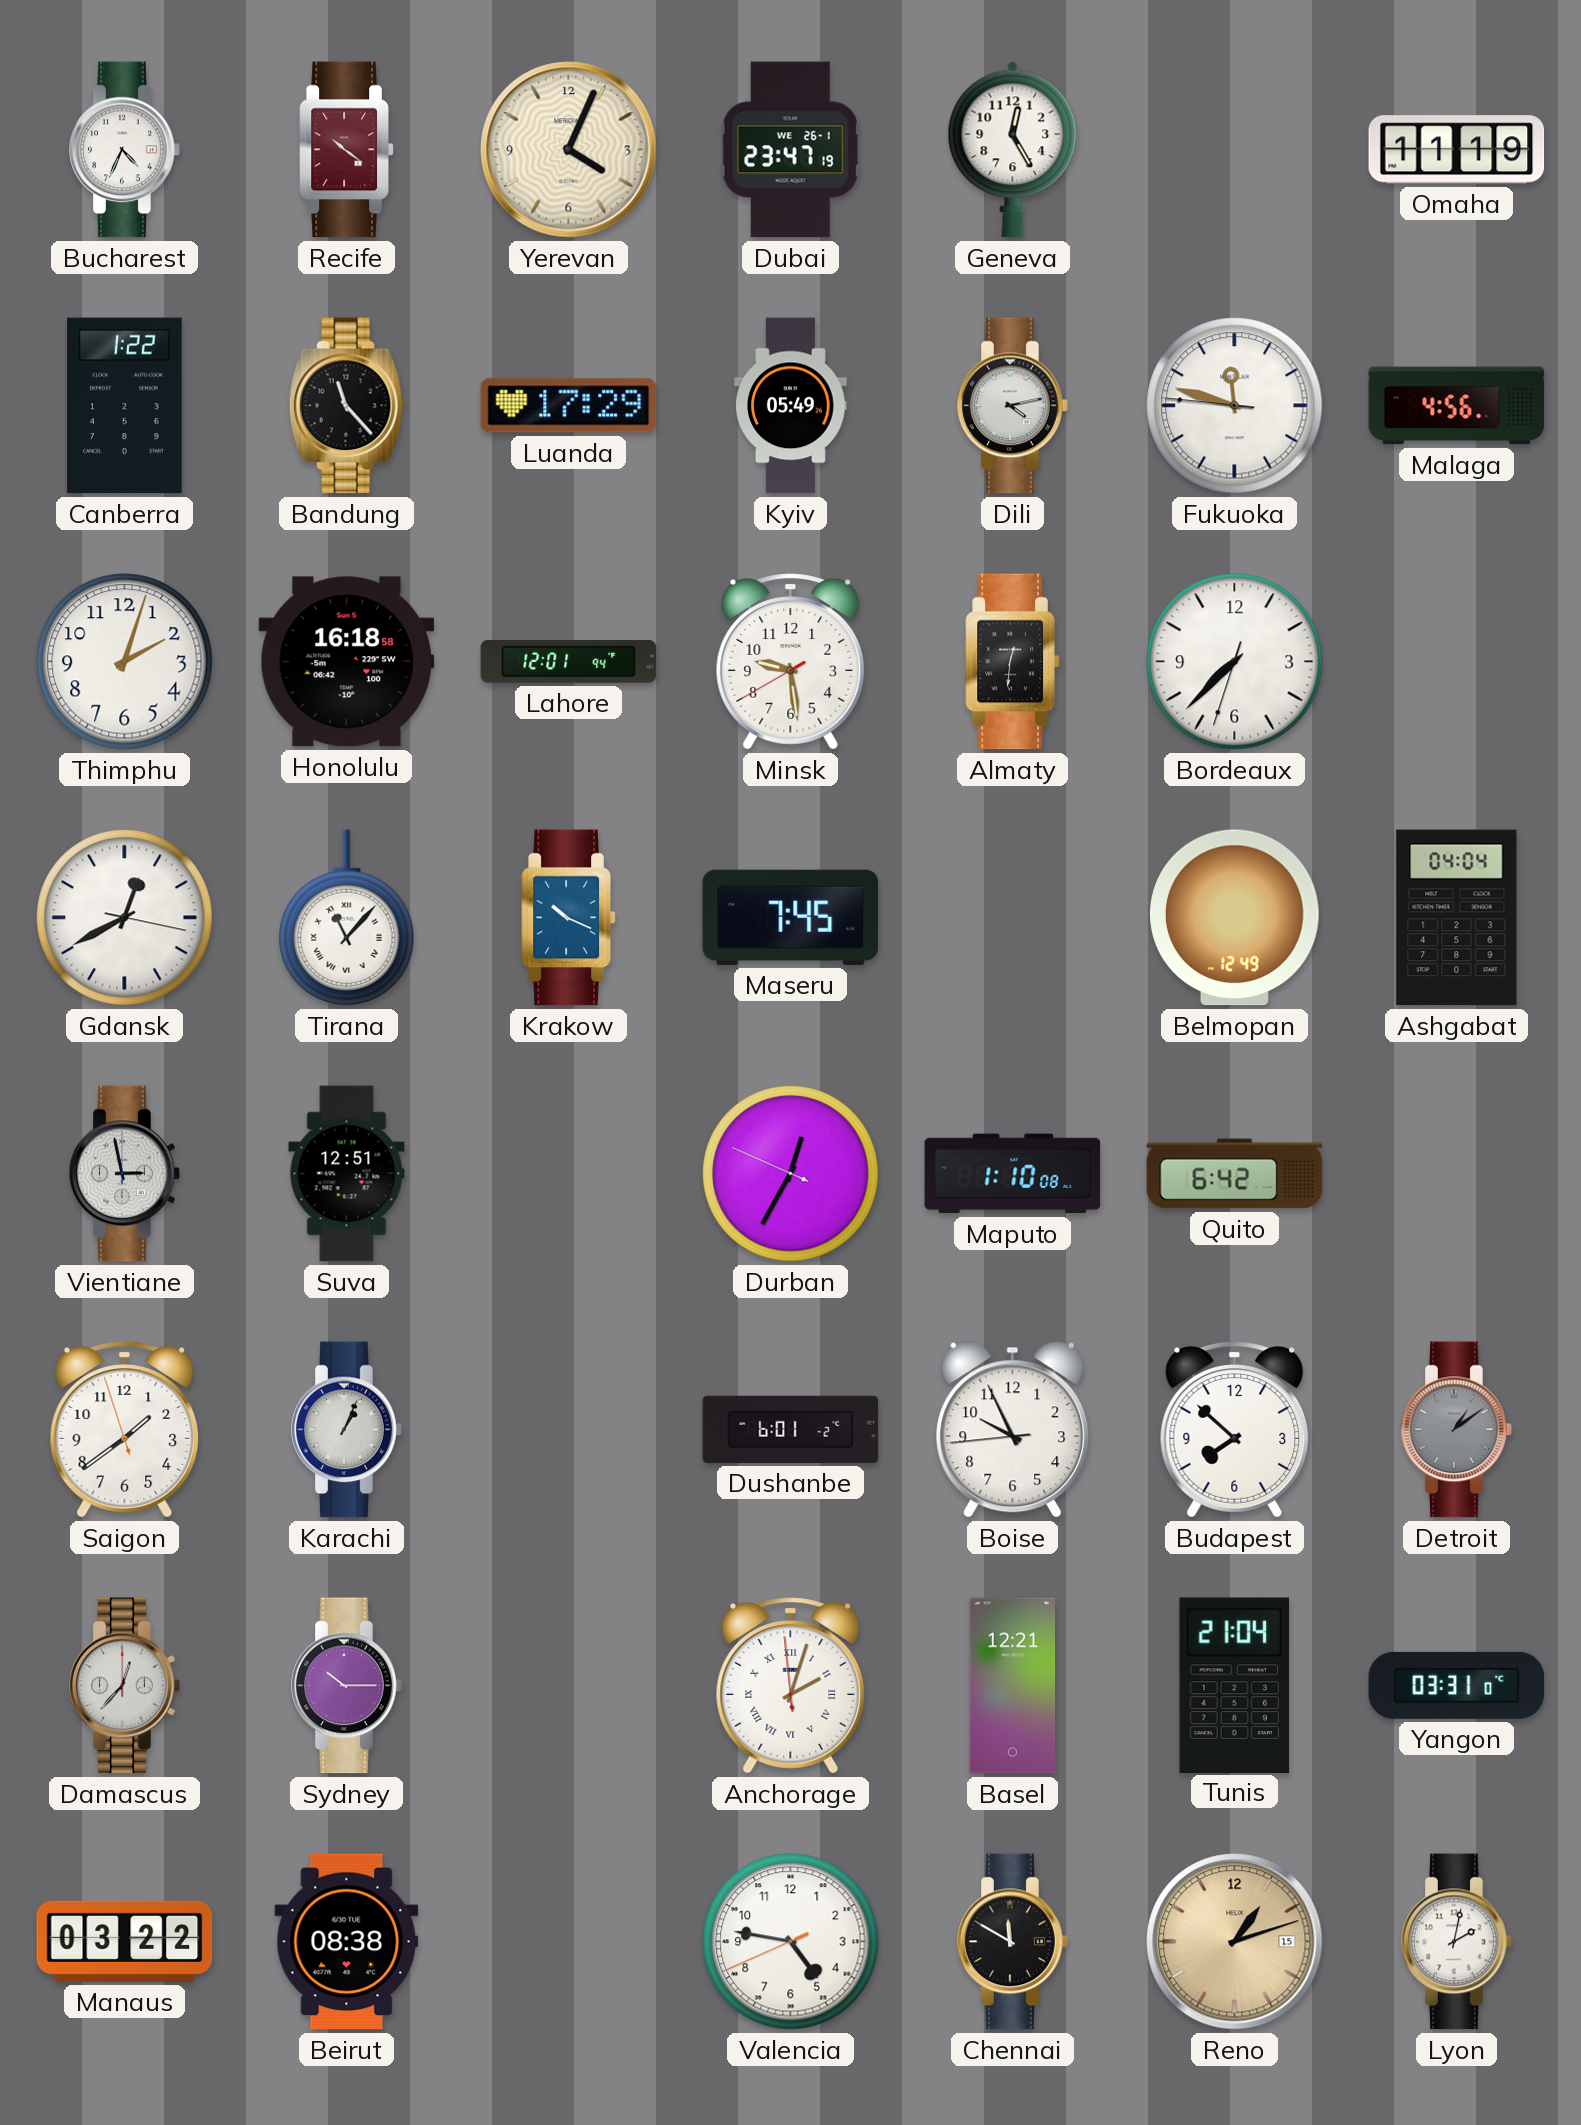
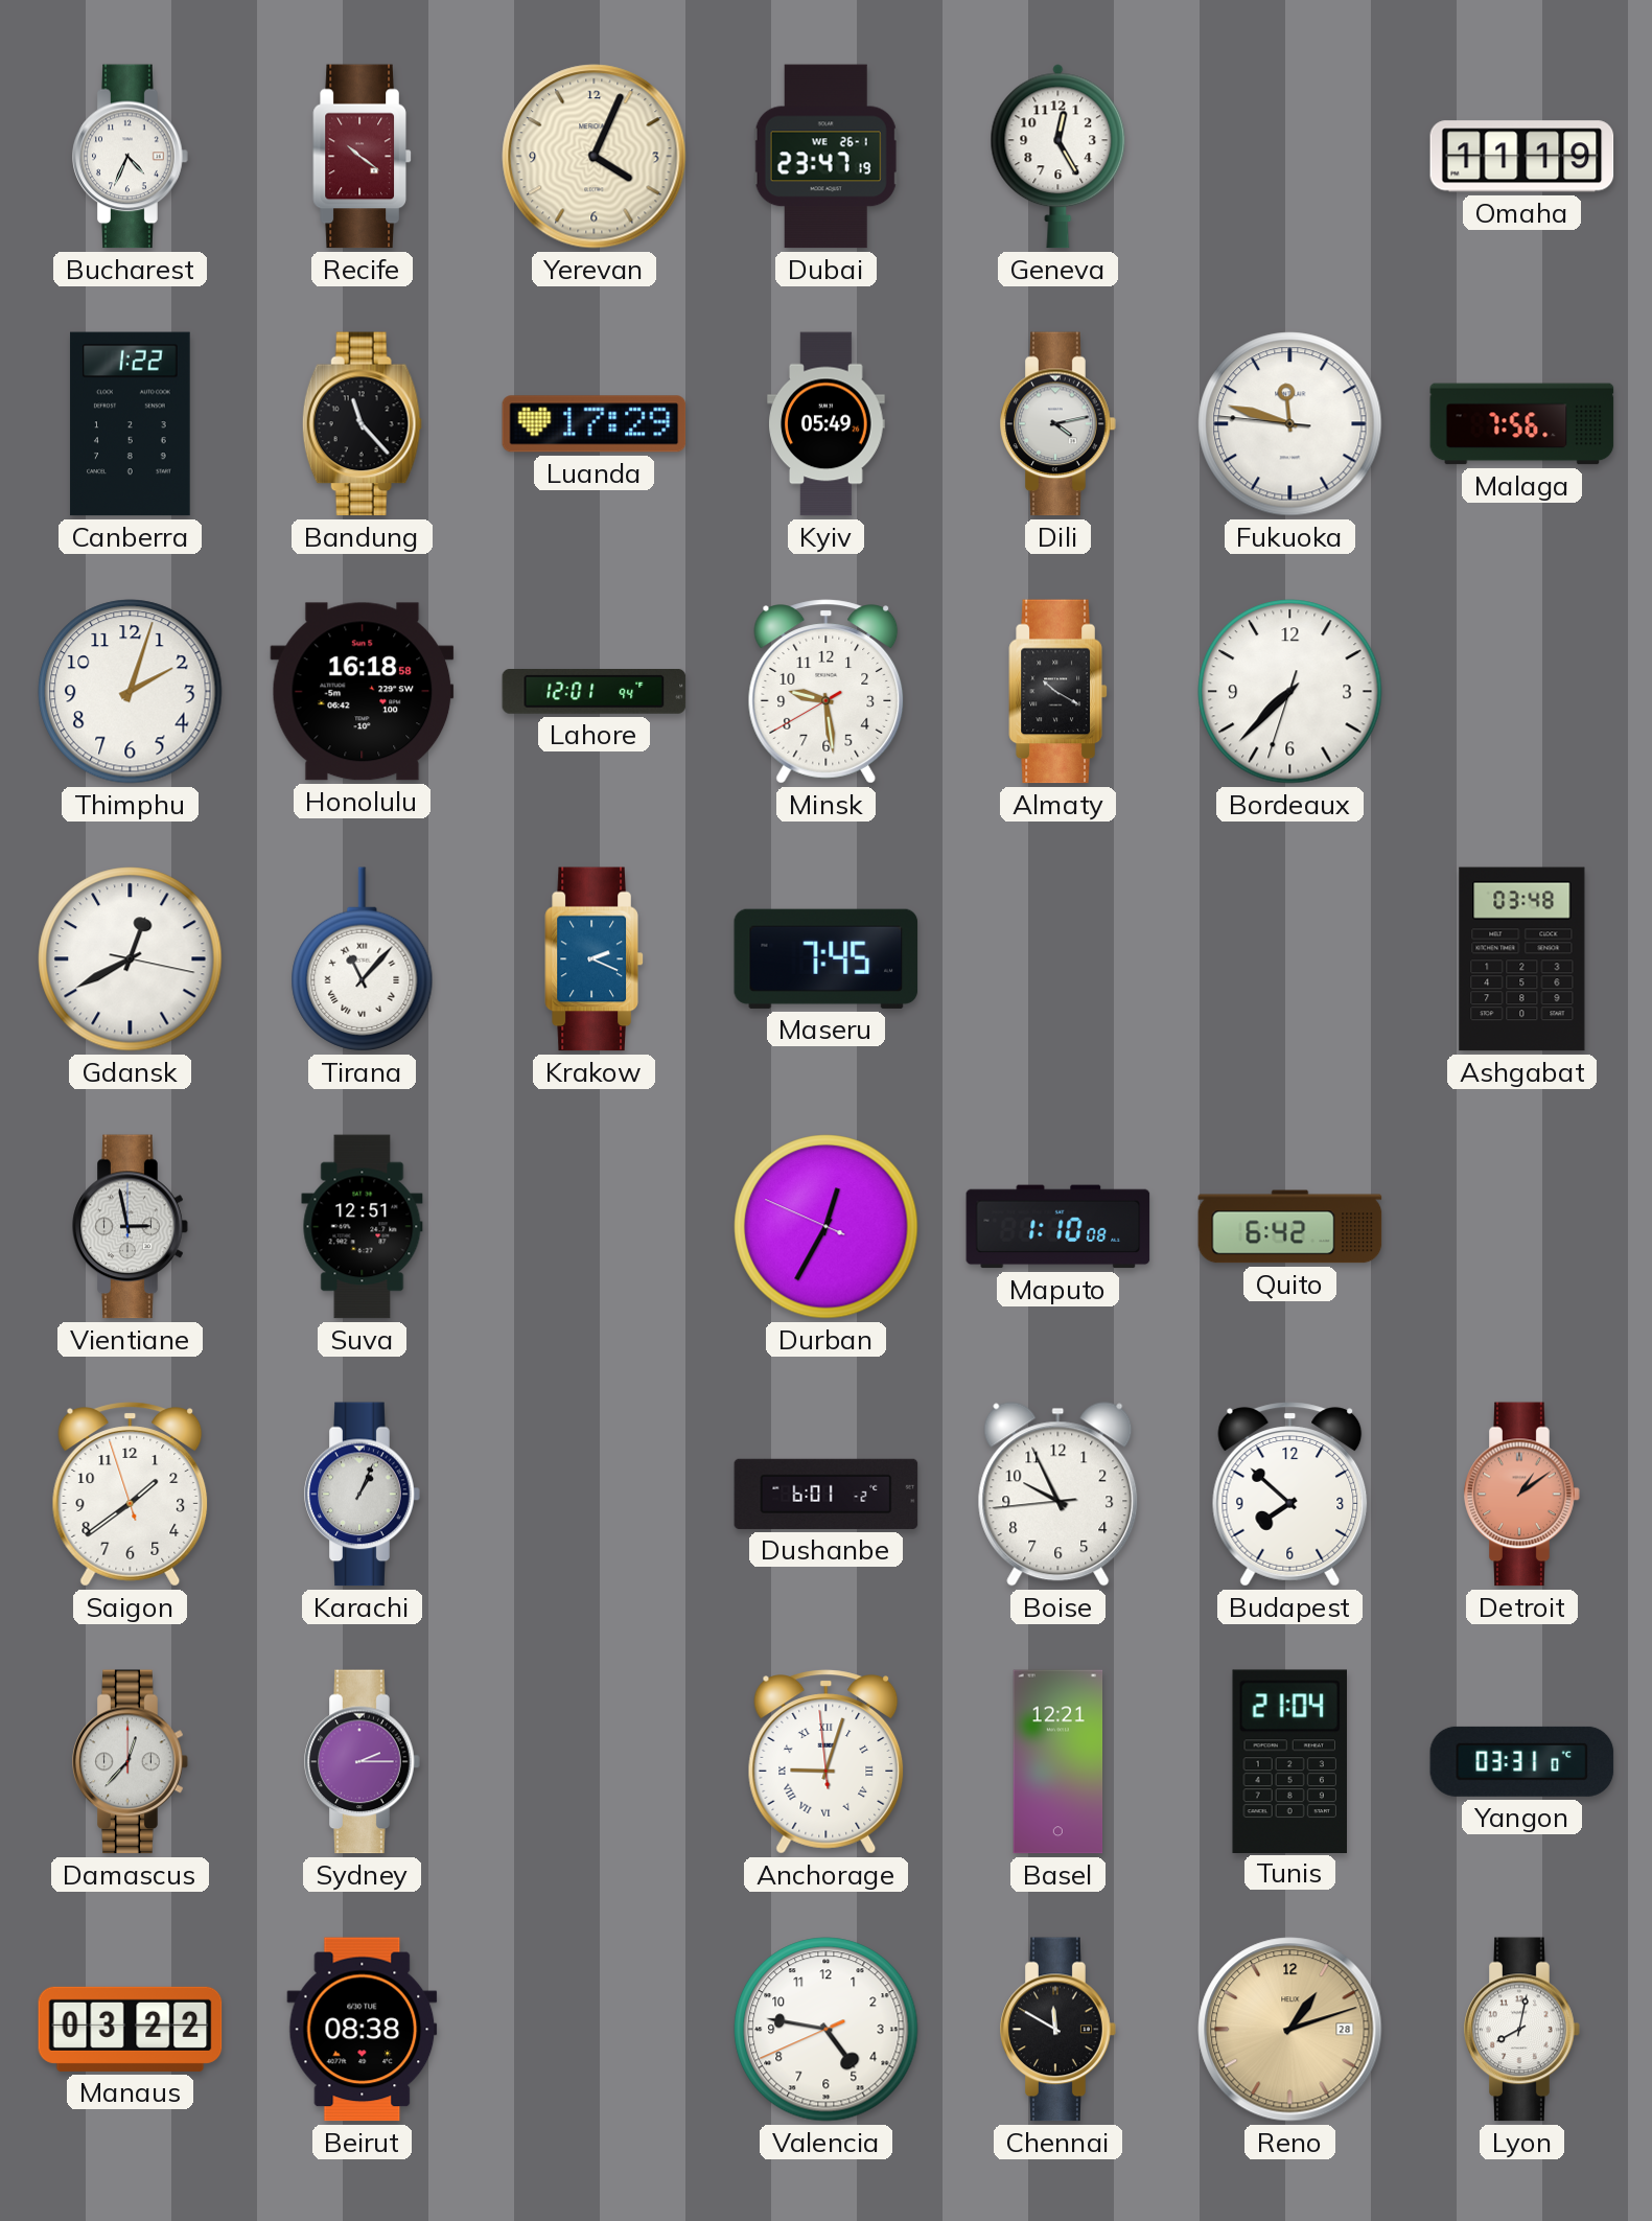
Malaga: 4:56 -> 7:56 (1522, 424)
Almaty: 12:31 -> 10:20 (1058, 692)
Krakow: 10:19 -> 2:19 (595, 959)
Belmopan: 12:49 -> none (1235, 918)
Ashgabat: 04:04 -> 03:48 (1522, 959)
Detroit dial: grey -> salmon (1522, 1495)
Sydney: 10:15 -> 2:15 (363, 1762)
Anchorage: 2:02 -> 9:02 (827, 1762)
Reno date: 15 -> 28 (1290, 2030)
Lyon: 2:02 -> 8:02 (1522, 2030)
